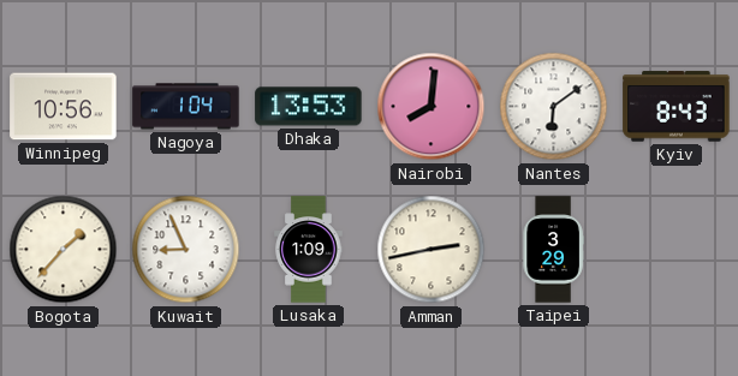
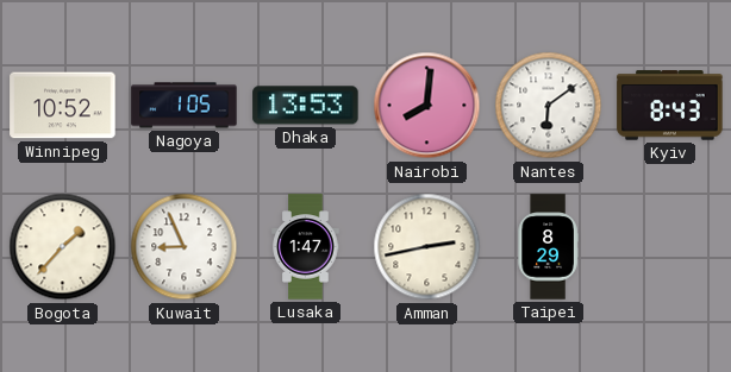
Winnipeg: 10:56 -> 10:52 (63, 106)
Nagoya: 1:04 -> 1:05 (185, 106)
Lusaka: 1:09 -> 1:47 (306, 247)
Taipei: 3:29 -> 8:29 (548, 247)
